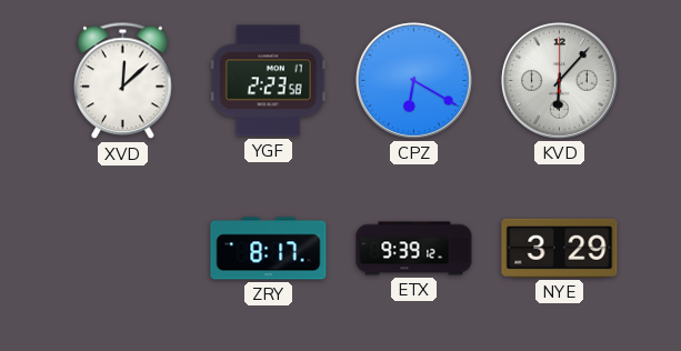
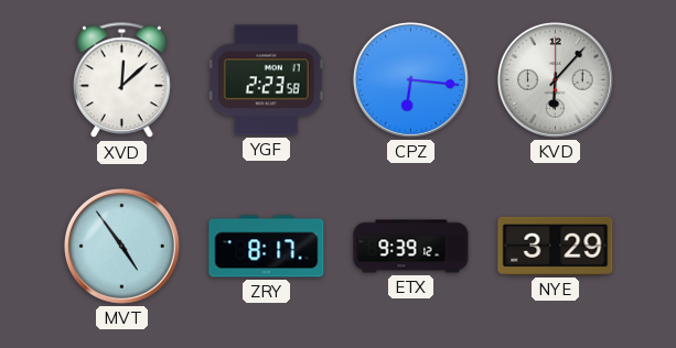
CPZ: 6:20 -> 6:16 (410, 79)
MVT: none -> 4:54 (121, 246)
